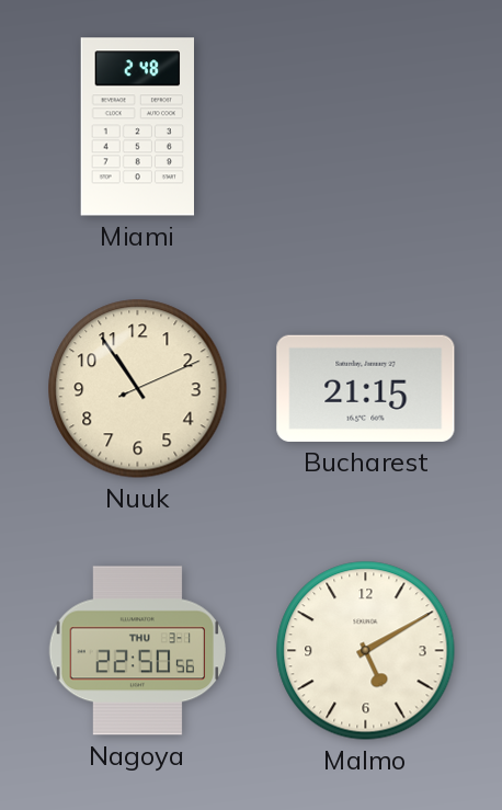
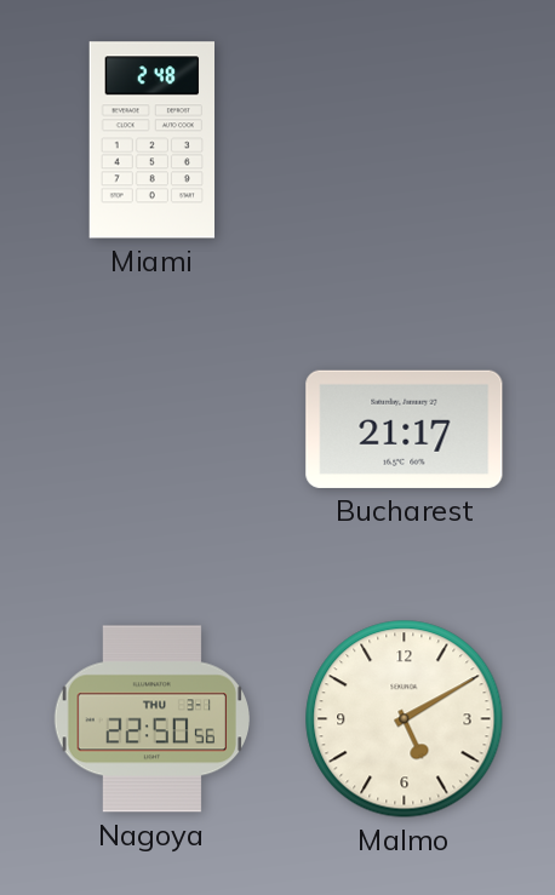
Nuuk: 10:54 -> none (138, 389)
Bucharest: 21:15 -> 21:17 (405, 429)
